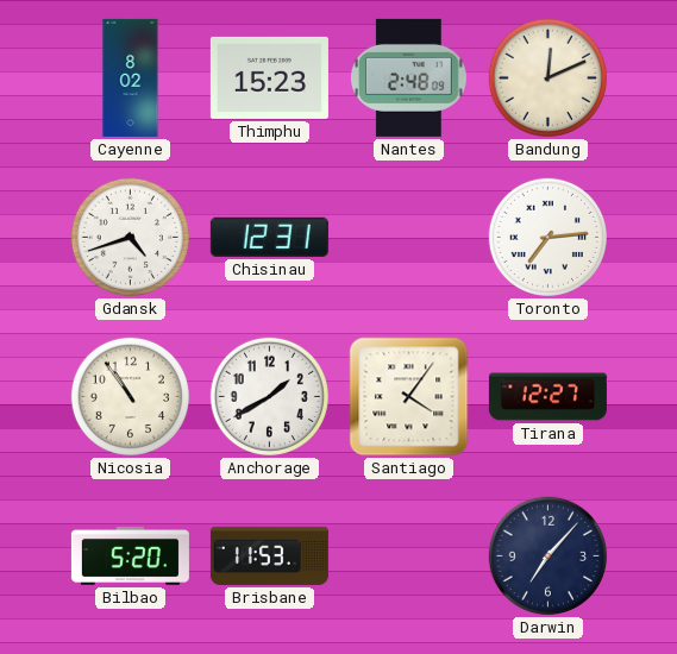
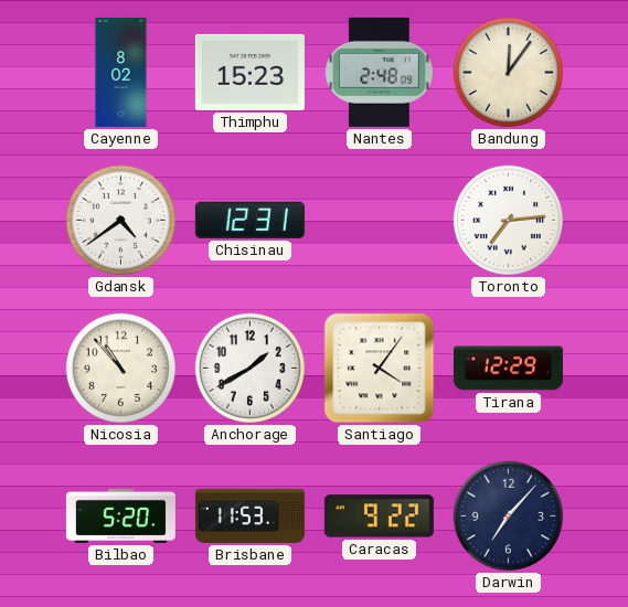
Bandung: 12:11 -> 12:06 (508, 72)
Gdansk: 4:42 -> 4:39 (120, 220)
Nicosia: 10:54 -> 10:53 (120, 368)
Tirana: 12:27 -> 12:29 (508, 369)
Caracas: none -> 9:22 (379, 517)
